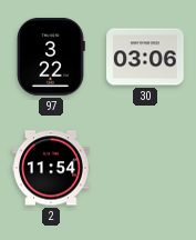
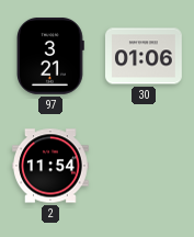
97: 3:22 -> 3:21 (52, 56)
30: 03:06 -> 01:06 (145, 56)
